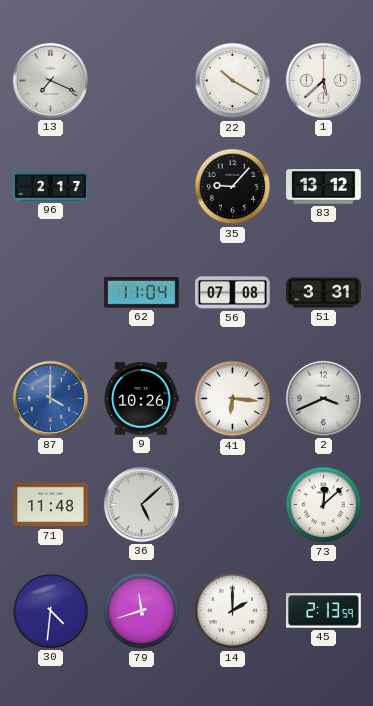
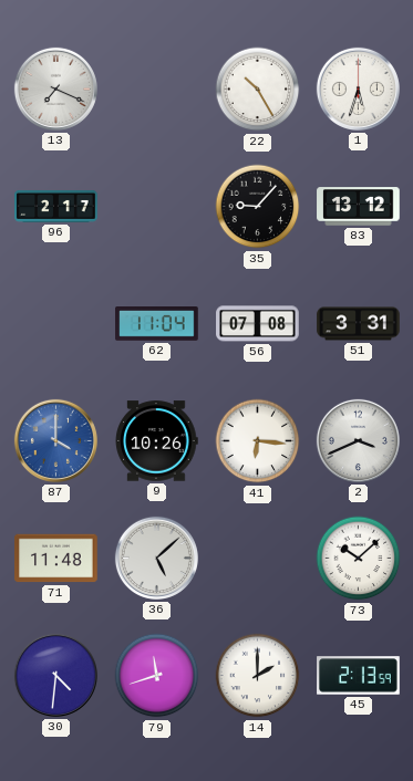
22: 10:20 -> 10:25 (258, 90)
1: 5:38 -> 5:33 (358, 88)
73: 12:08 -> 10:08 (359, 559)
